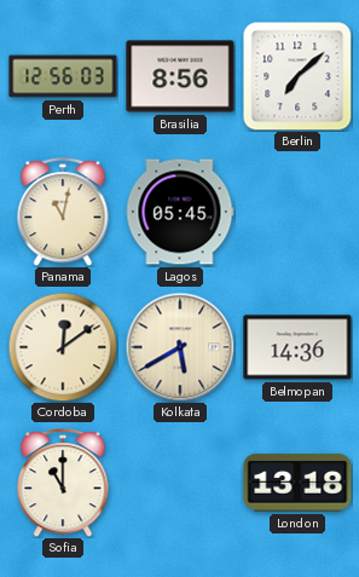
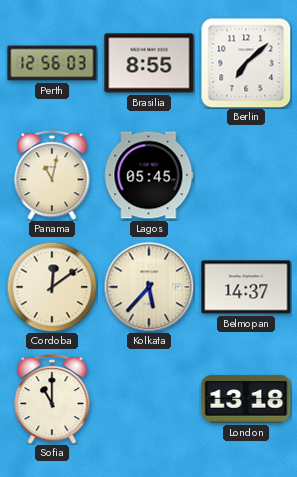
Brasilia: 8:56 -> 8:55 (149, 63)
Kolkata: 5:40 -> 5:37 (149, 287)
Belmopan: 14:36 -> 14:37 (246, 287)
